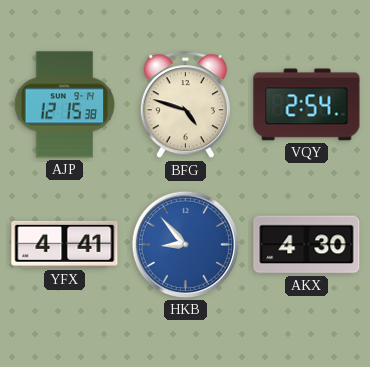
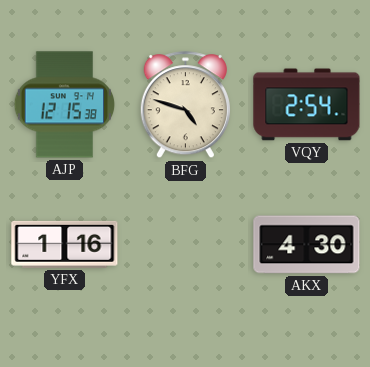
YFX: 4:41 -> 1:16 (65, 244)
HKB: 8:53 -> none (185, 244)
